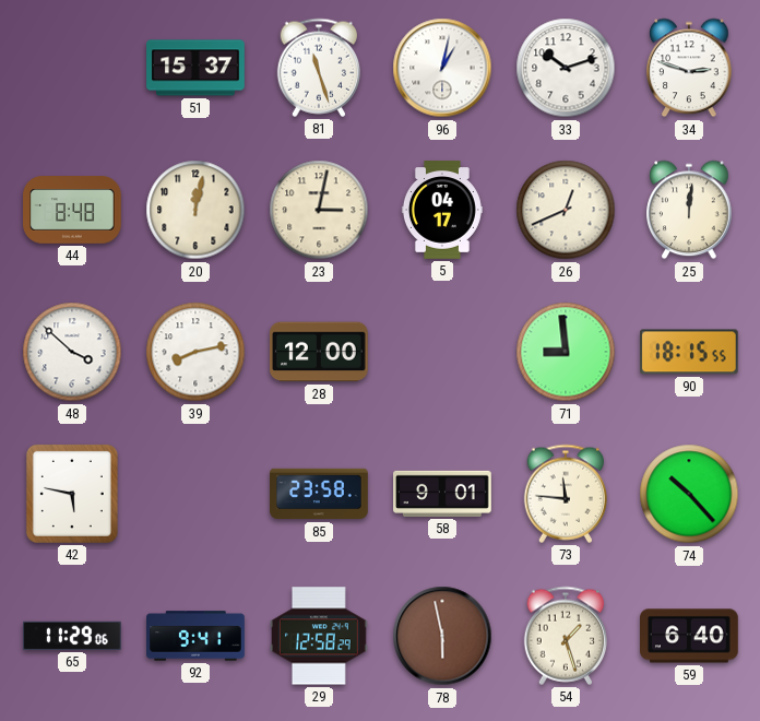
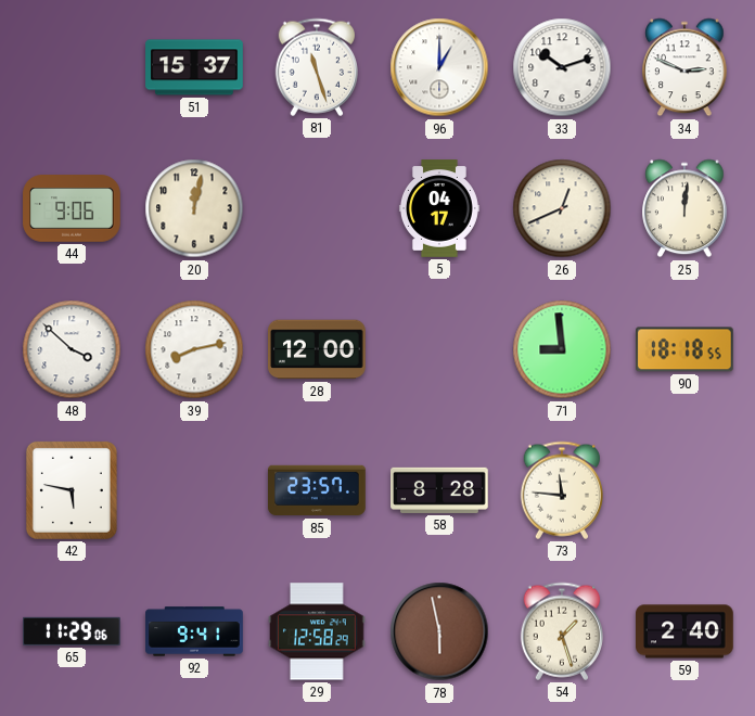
96: 1:02 -> 1:00 (439, 67)
34: 2:48 -> 2:49 (684, 67)
44: 8:48 -> 9:06 (72, 208)
23: 3:02 -> none (319, 210)
90: 18:15 -> 18:18 (686, 349)
85: 23:58 -> 23:57 (317, 490)
58: 9:01 -> 8:28 (439, 490)
74: 10:23 -> none (689, 494)
59: 6:40 -> 2:40 (684, 631)
